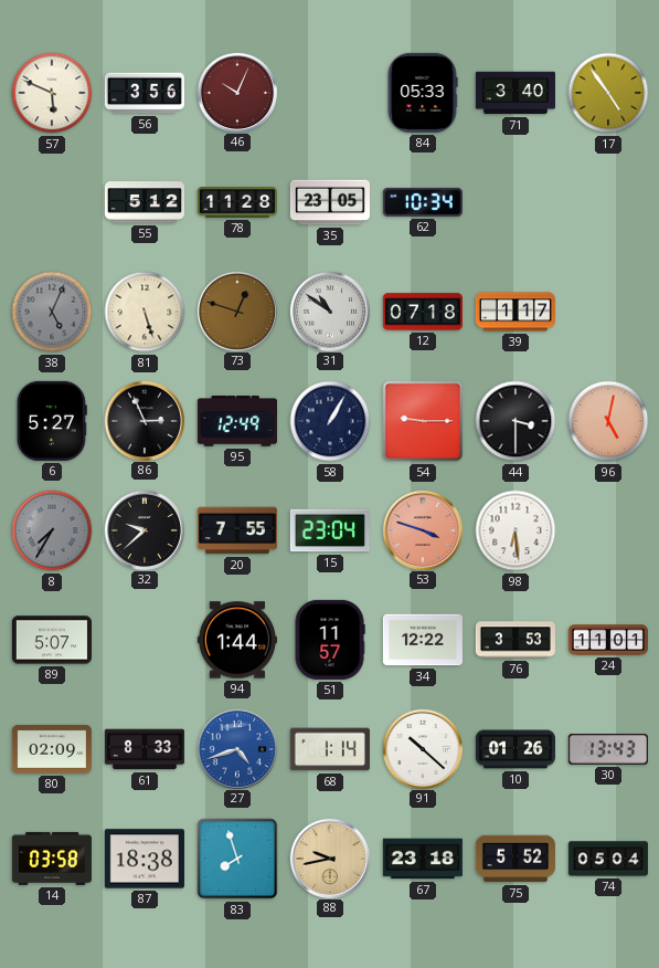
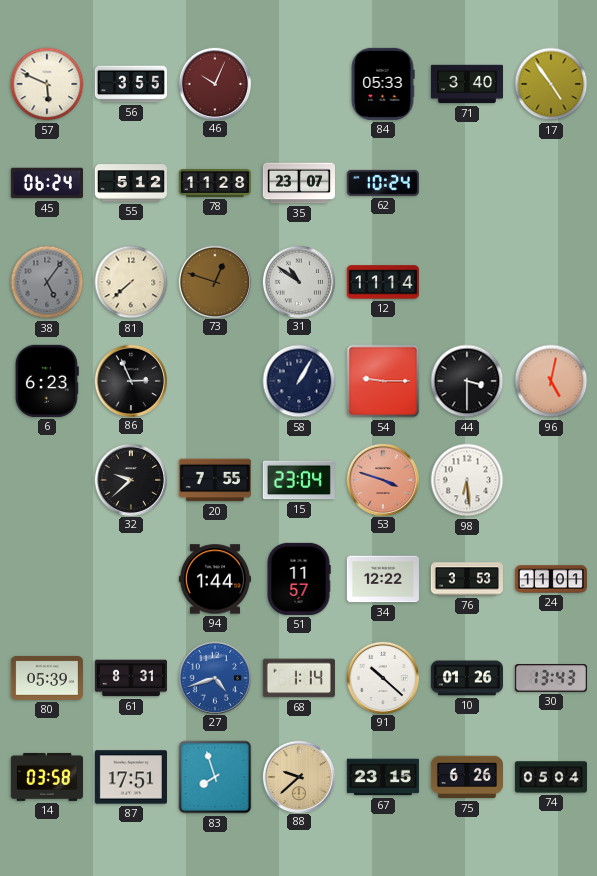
56: 3:56 -> 3:55 (131, 84)
45: none -> 06:24 (47, 183)
35: 23:05 -> 23:07 (299, 183)
62: 10:34 -> 10:24 (383, 183)
38: 5:04 -> 5:06 (47, 282)
81: 5:27 -> 7:38 (131, 282)
12: 07:18 -> 11:14 (383, 282)
39: 1:17 -> none (515, 312)
6: 5:27 -> 6:23 (47, 381)
95: 12:49 -> none (237, 421)
8: 7:35 -> none (52, 530)
89: 5:07 -> none (52, 640)
80: 02:09 -> 05:39 (47, 678)
61: 8:33 -> 8:31 (131, 678)
87: 18:38 -> 17:51 (131, 777)
88: 9:43 -> 9:38 (298, 776)
67: 23:18 -> 23:15 (383, 777)
75: 5:52 -> 6:26 (467, 777)
